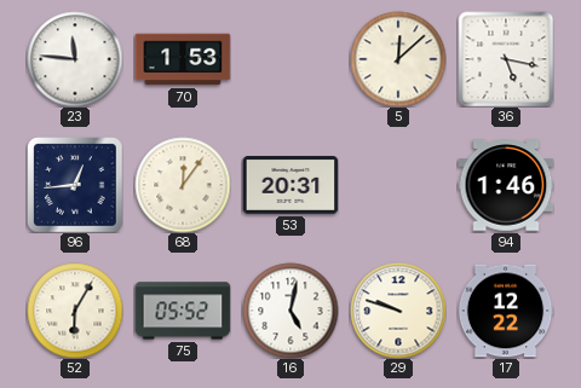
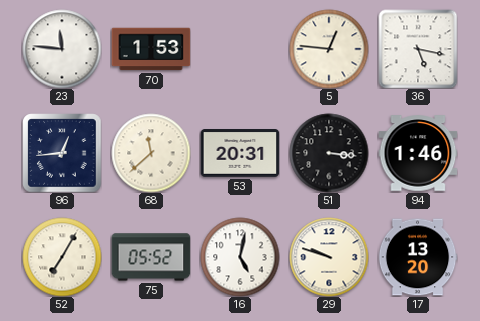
5: 12:08 -> 12:46 (329, 49)
68: 12:06 -> 11:38 (151, 153)
51: none -> 3:16 (329, 153)
52: 6:05 -> 7:05 (62, 257)
17: 12:22 -> 13:20 (418, 257)
